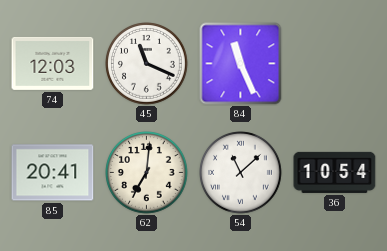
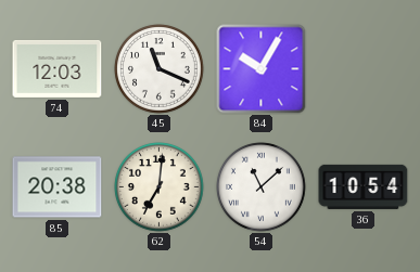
84: 11:26 -> 10:05 (262, 69)
85: 20:41 -> 20:38 (58, 187)
